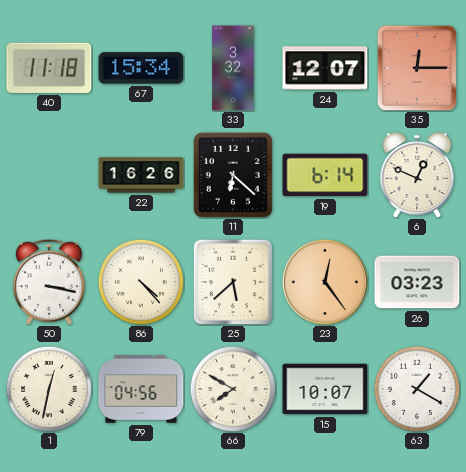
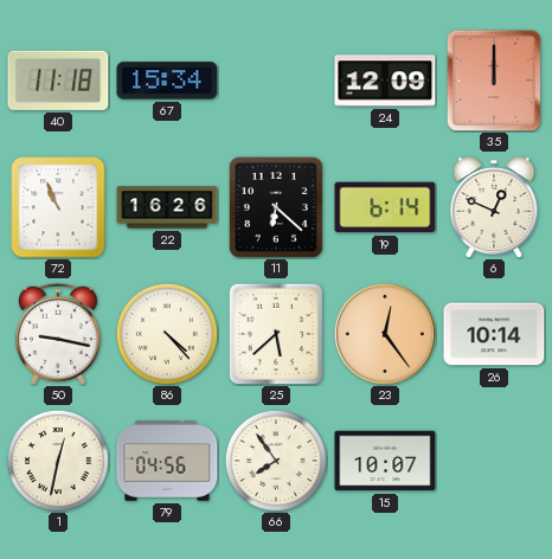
33: 3:32 -> none (233, 68)
24: 12:07 -> 12:09 (385, 81)
35: 12:15 -> 12:00 (494, 81)
72: none -> 10:56 (58, 207)
50: 3:17 -> 9:17 (58, 334)
26: 03:23 -> 10:14 (494, 334)
66: 7:50 -> 7:54 (276, 461)
63: 1:20 -> none (417, 389)
